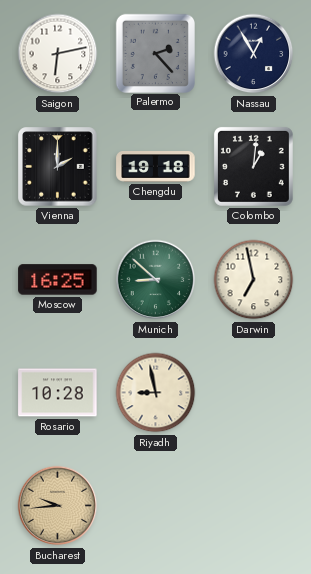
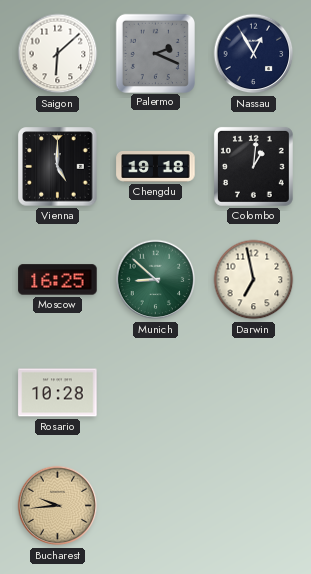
Saigon: 6:13 -> 6:08 (58, 54)
Palermo: 2:23 -> 2:19 (155, 53)
Vienna: 2:00 -> 5:00 (58, 167)
Riyadh: 8:58 -> none (156, 393)
